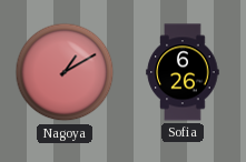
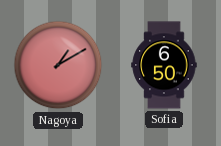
Sofia: 6:26 -> 6:50 (164, 65)
